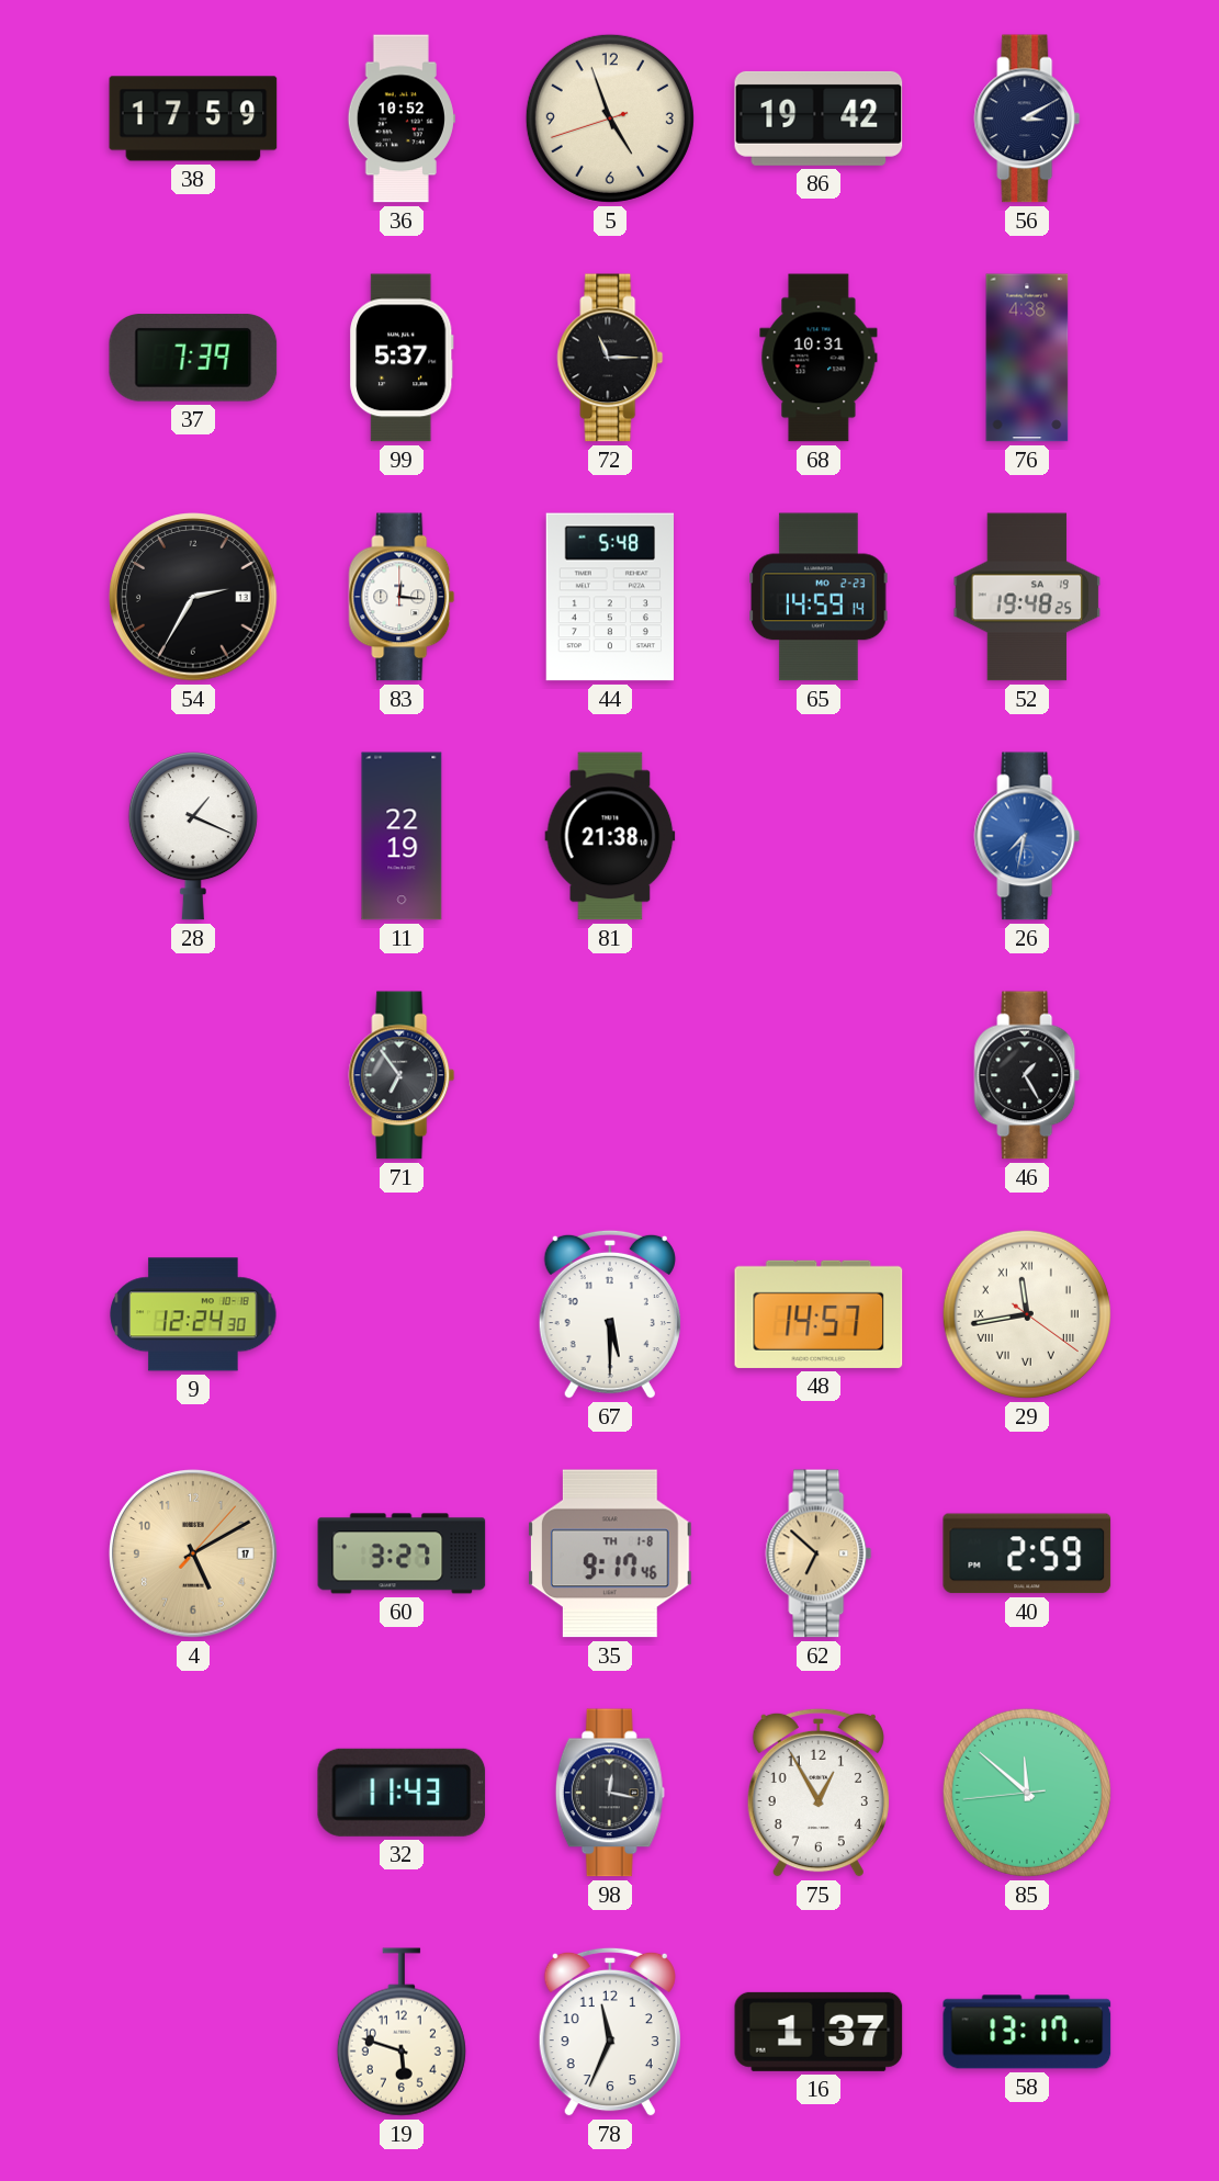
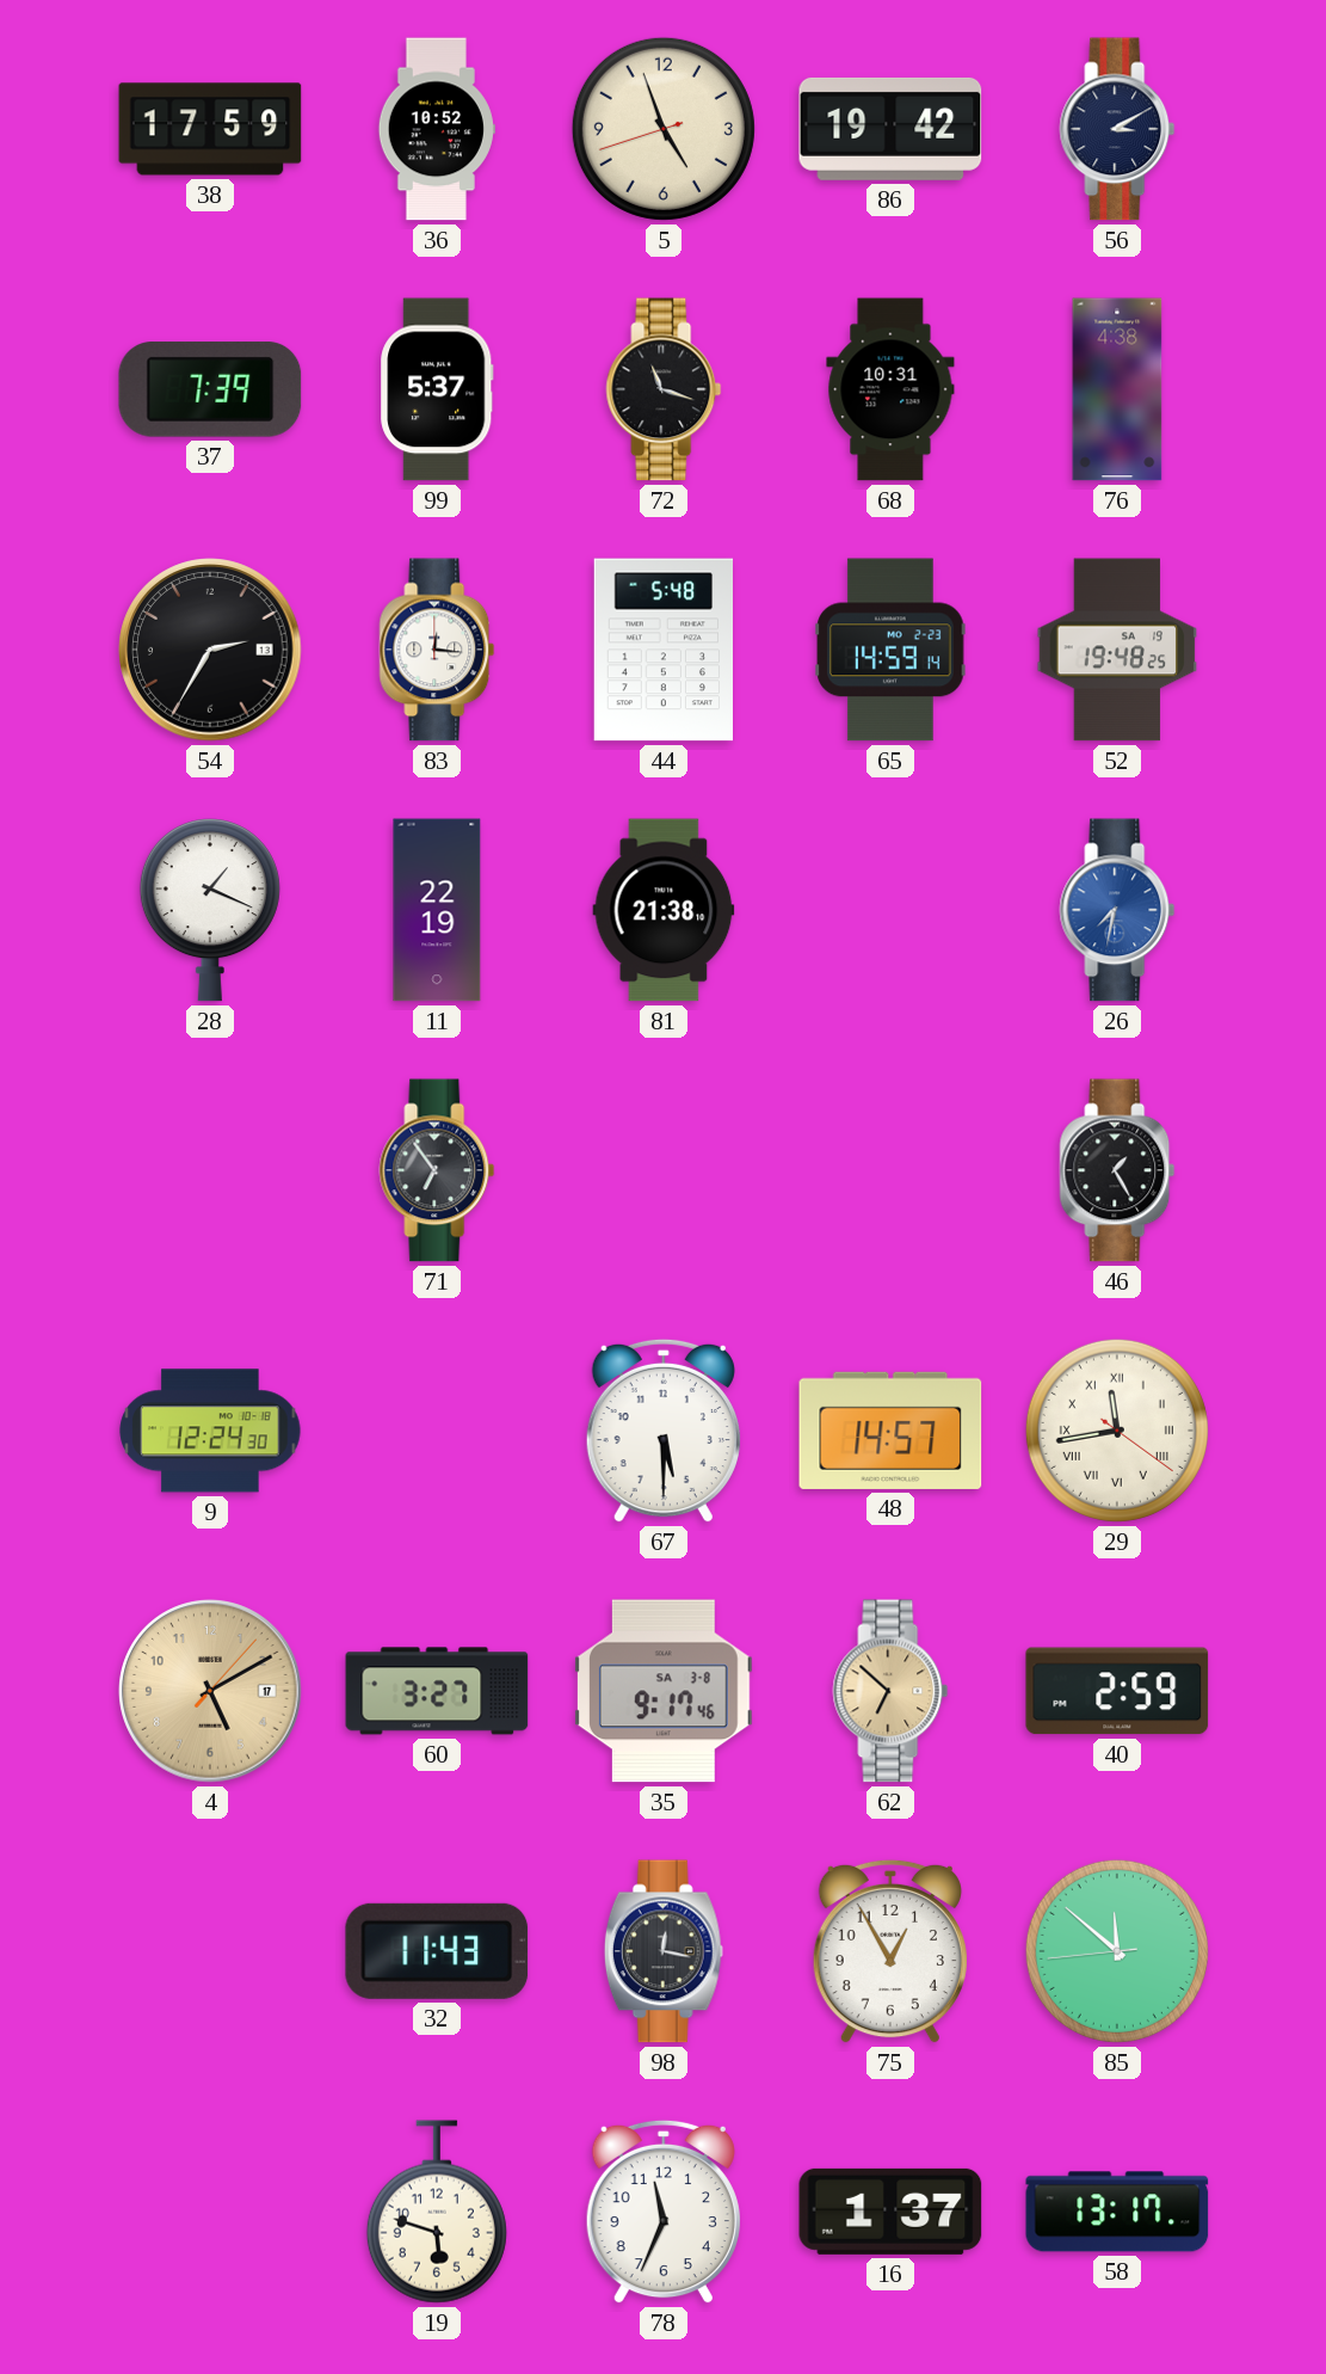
72: 11:15 -> 11:18 (664, 389)
35 date: TH 1-8 -> SA 3-8 (664, 1691)
